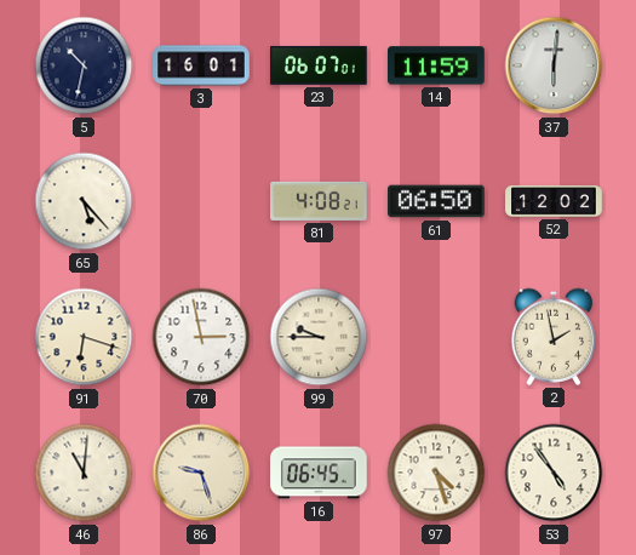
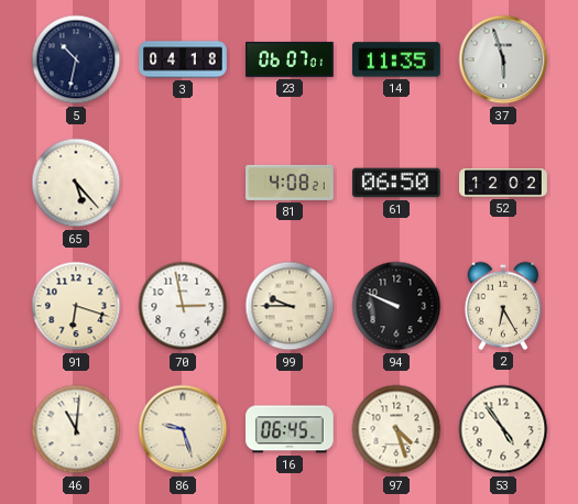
3: 16:01 -> 04:18 (183, 59)
14: 11:59 -> 11:35 (397, 59)
37: 6:01 -> 5:57 (503, 59)
94: none -> 9:49 (396, 306)
2: 1:58 -> 6:25 (503, 306)
